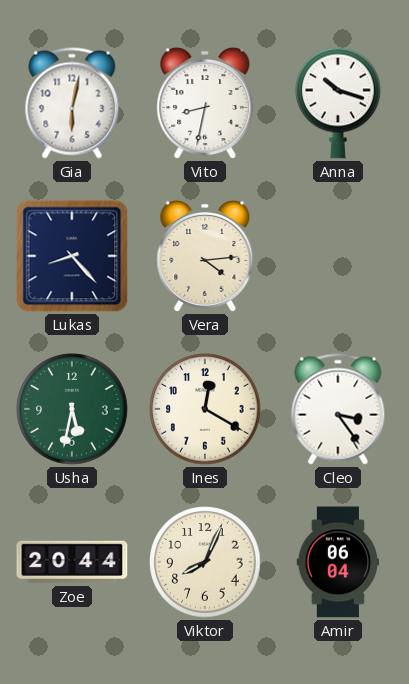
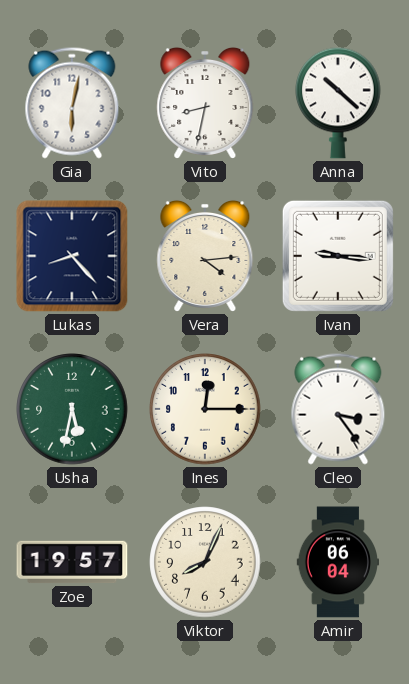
Anna: 10:18 -> 10:22 (339, 103)
Ivan: none -> 9:16 (338, 256)
Ines: 12:20 -> 12:15 (205, 409)
Zoe: 20:44 -> 19:57 (72, 562)
